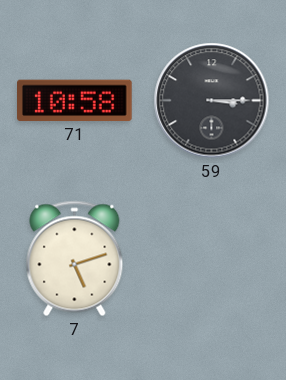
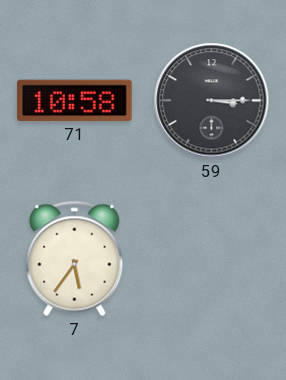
7: 5:12 -> 5:36 (75, 259)
